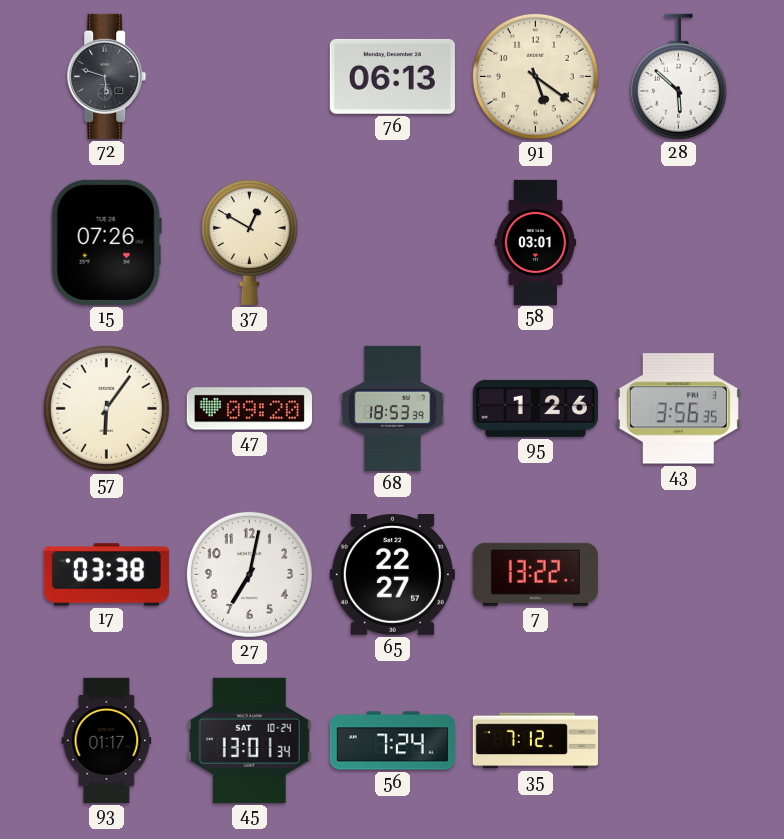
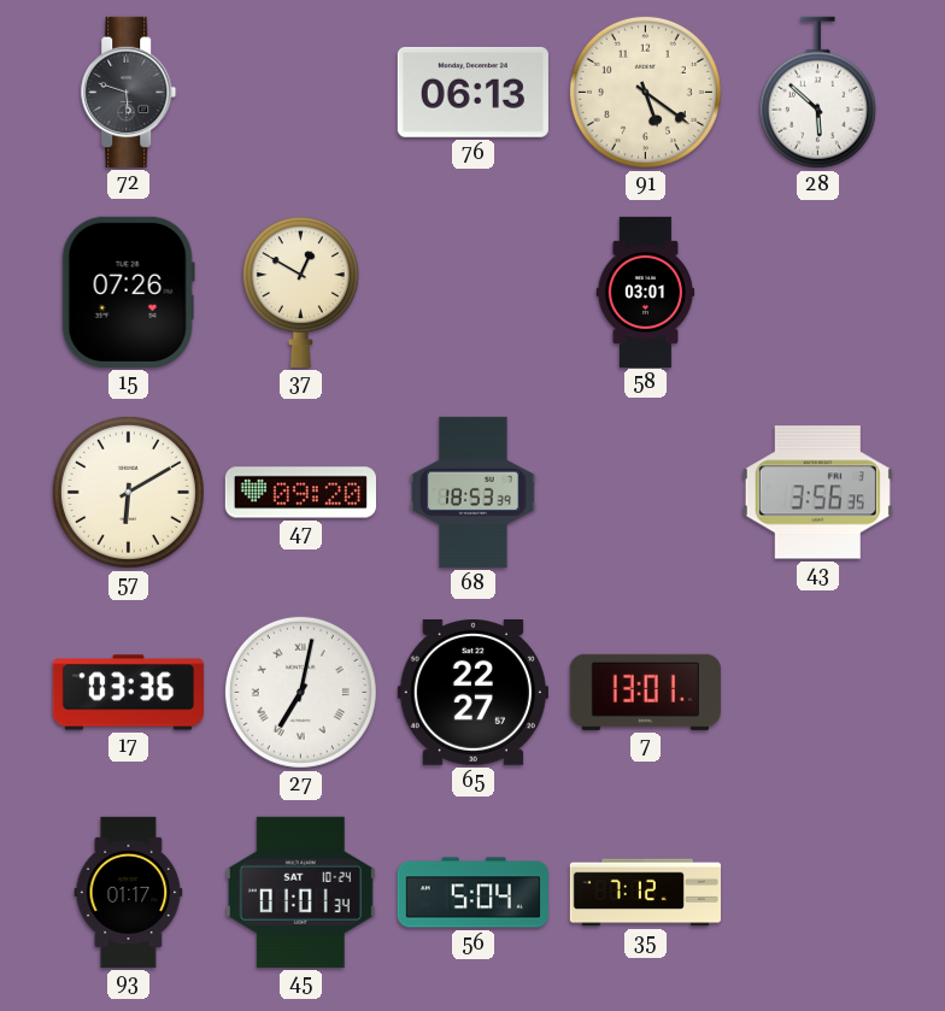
57: 6:06 -> 6:10 (128, 492)
95: 1:26 -> none (535, 408)
17: 03:38 -> 03:36 (128, 693)
27 numerals: Arabic -> Roman (300, 692)
7: 13:22 -> 13:01 (645, 692)
45: 13:01 -> 01:01 (300, 892)
56: 7:24 -> 5:04 (472, 893)
